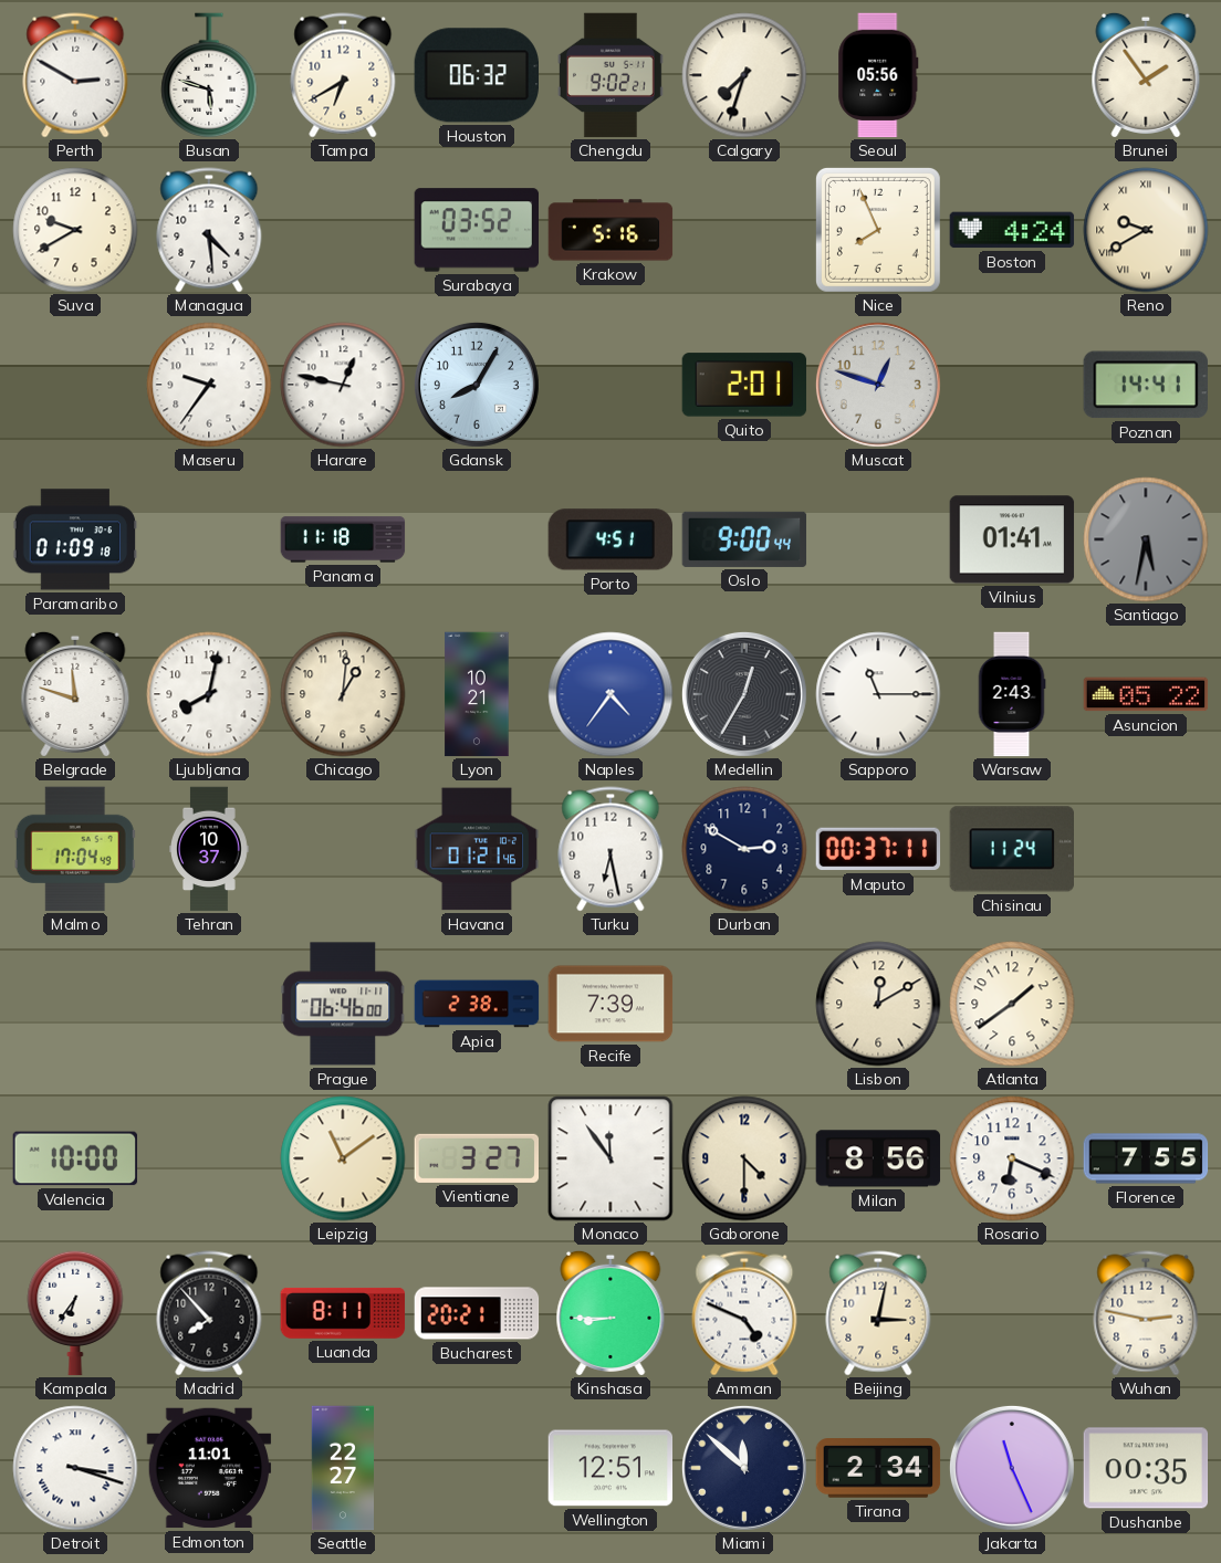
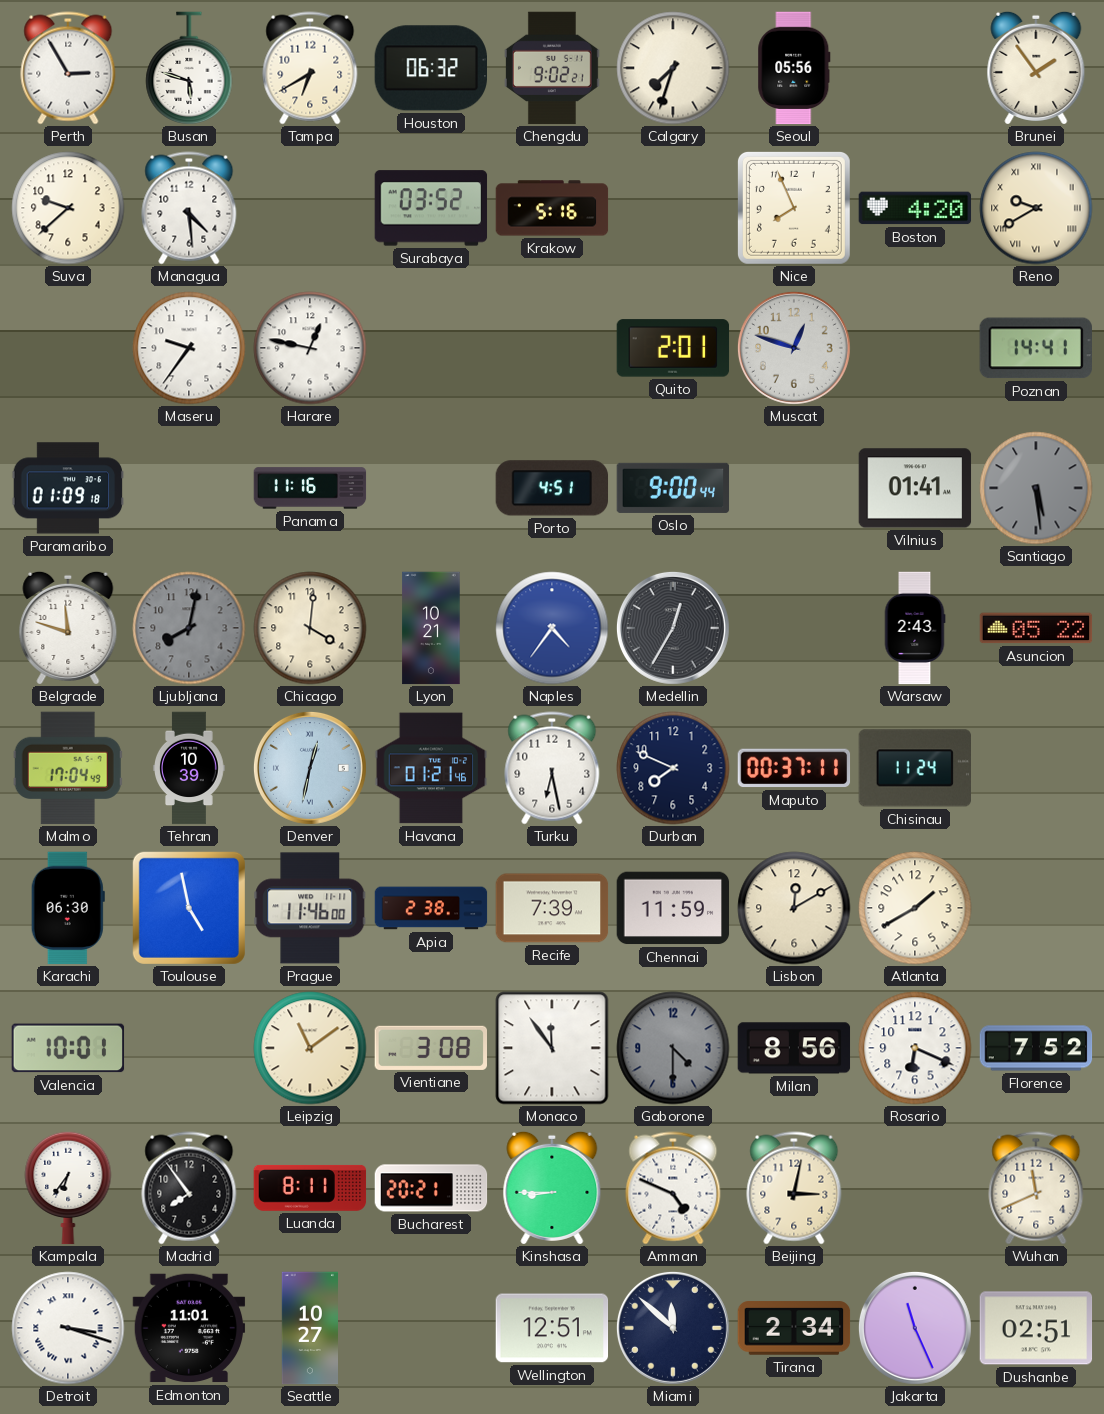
Perth: 2:50 -> 2:55 (68, 68)
Suva: 9:40 -> 9:38 (68, 208)
Boston: 4:24 -> 4:20 (915, 208)
Gdansk: 8:05 -> none (477, 385)
Panama: 11:18 -> 11:16 (310, 488)
Santiago: 5:32 -> 5:29 (1036, 488)
Ljubljana dial: white -> grey (189, 628)
Chicago: 1:01 -> 4:01 (310, 628)
Sapporo: 11:15 -> none (878, 694)
Tehran: 10:37 -> 10:39 (190, 768)
Denver: none -> 12:32 (310, 768)
Durban: 2:50 -> 7:49 (673, 768)
Karachi: none -> 06:30 (68, 908)
Toulouse: none -> 4:58 (189, 908)
Prague: 06:46 -> 11:46 (310, 908)
Chennai: none -> 11:59 (673, 908)
Atlanta: 1:39 -> 1:40 (915, 908)
Valencia: 10:00 -> 10:01 (68, 1048)
Vientiane: 3:27 -> 3:08 (431, 1048)
Gaborone dial: cream -> grey (673, 1048)
Florence: 7:55 -> 7:52 (1036, 1048)
Madrid: 7:53 -> 7:54 (189, 1188)
Wuhan: 2:47 -> 11:41 (1036, 1188)
Seattle: 22:27 -> 10:27 (309, 1328)
Dushanbe: 00:35 -> 02:51 (1036, 1328)
